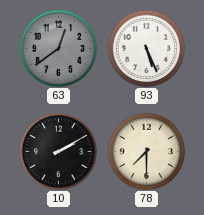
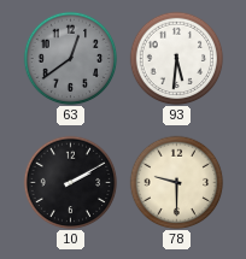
93: 5:26 -> 5:31 (176, 58)
78: 7:30 -> 9:30 (176, 182)
